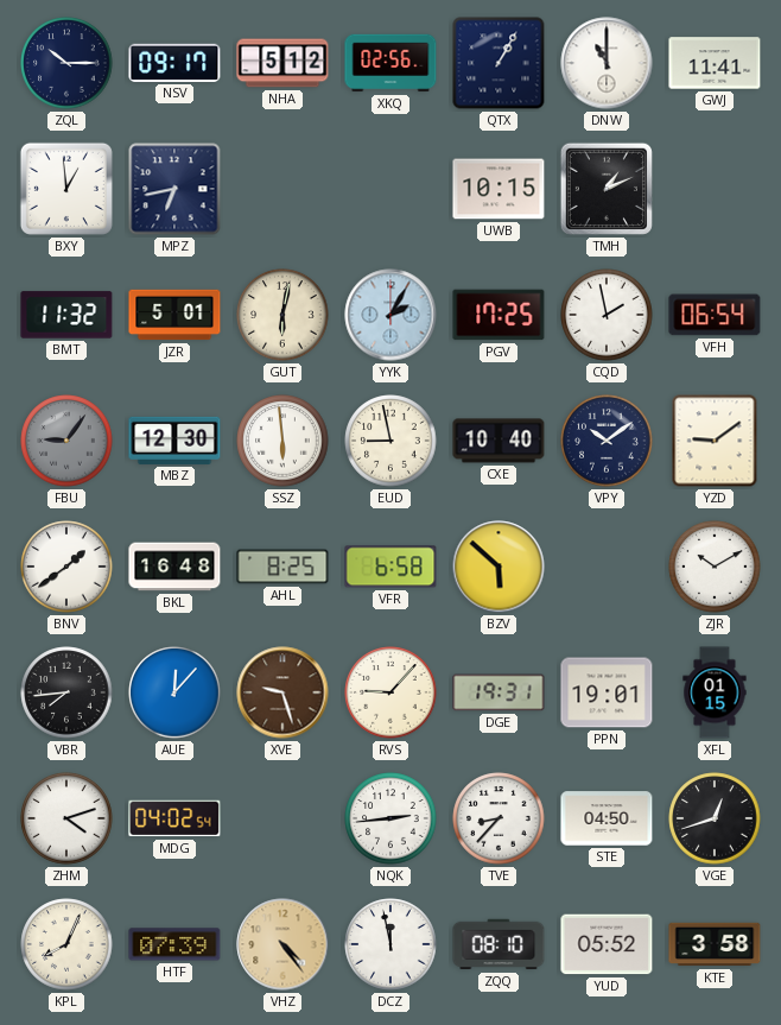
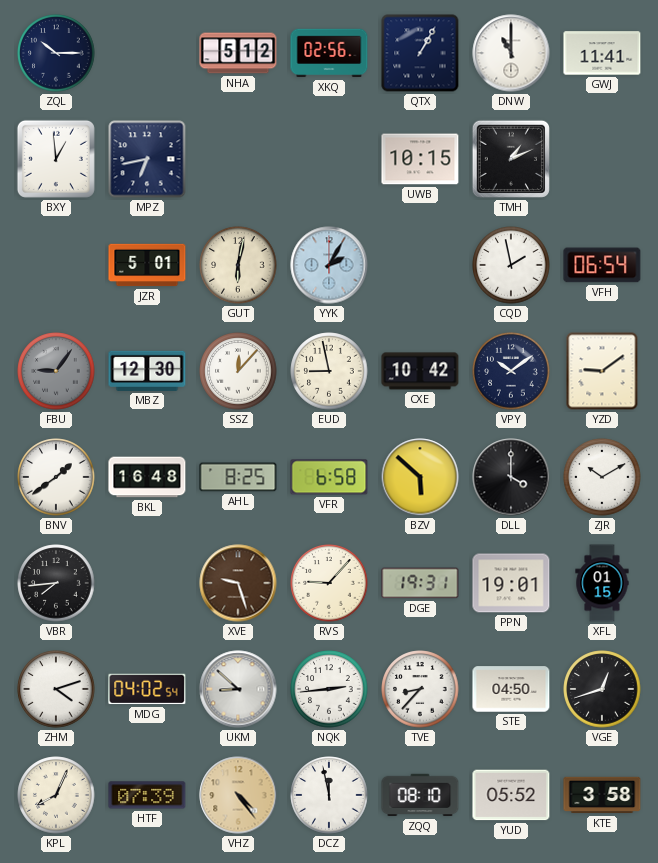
NSV: 09:17 -> none (174, 63)
BMT: 11:32 -> none (66, 315)
PGV: 17:25 -> none (499, 315)
SSZ: 5:59 -> 12:07 (238, 371)
CXE: 10:40 -> 10:42 (420, 371)
DLL: none -> 4:00 (511, 477)
AUE: 12:07 -> none (174, 692)
UKM: none -> 8:52 (238, 689)
